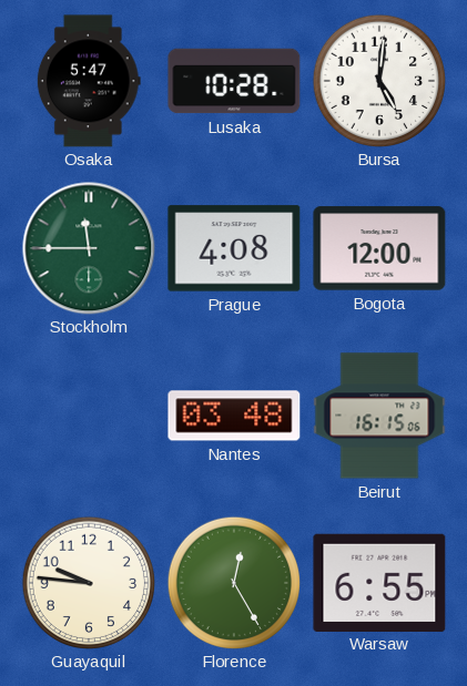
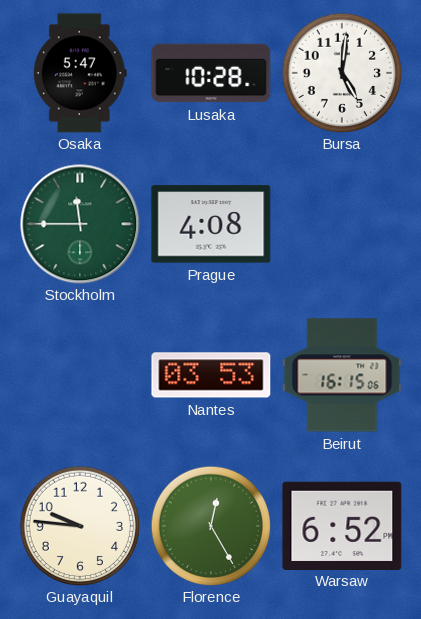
Bogota: 12:00 -> none (379, 248)
Nantes: 03:48 -> 03:53 (211, 375)
Warsaw: 6:55 -> 6:52 (342, 525)
